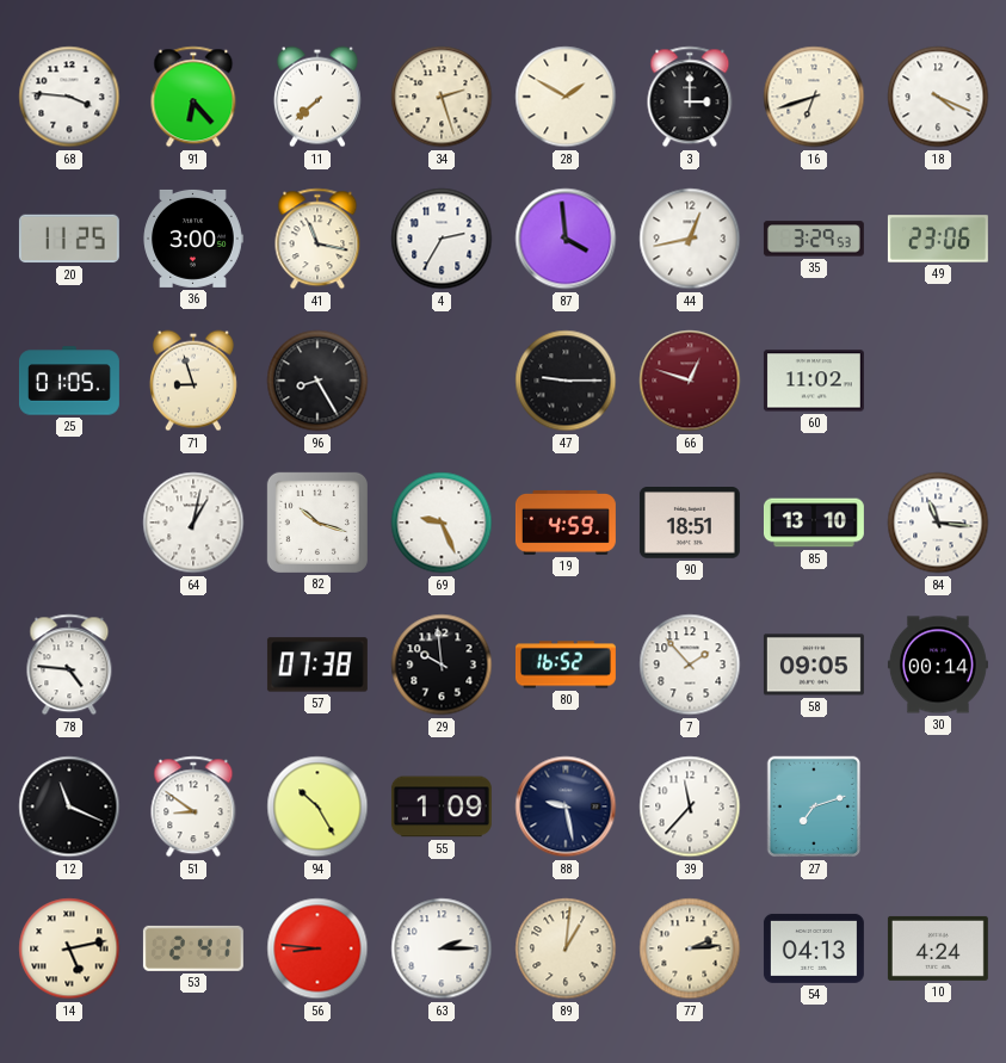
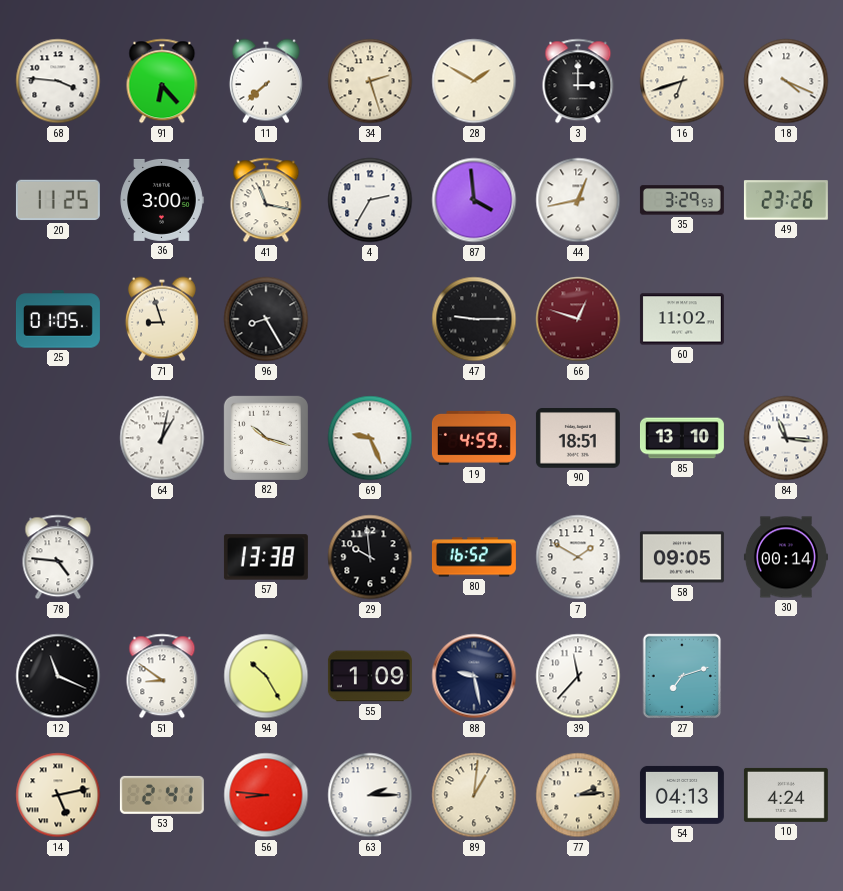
49: 23:06 -> 23:26 (786, 200)
57: 07:38 -> 13:38 (266, 557)
7: 1:53 -> 1:50 (578, 557)
